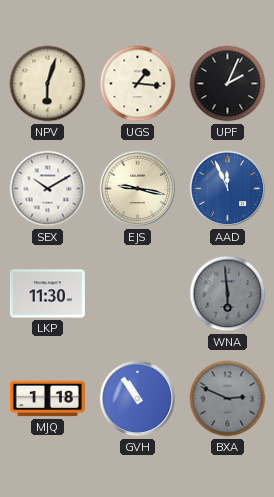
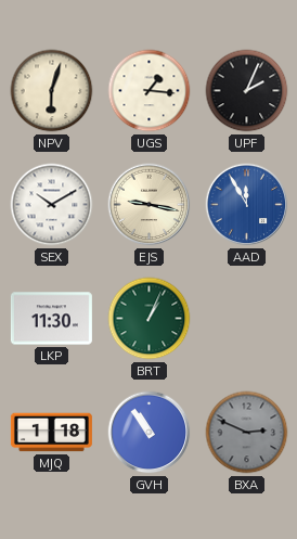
AAD: 11:56 -> 11:55 (247, 205)
BRT: none -> 1:04 (150, 319)
WNA: 5:59 -> none (228, 294)
